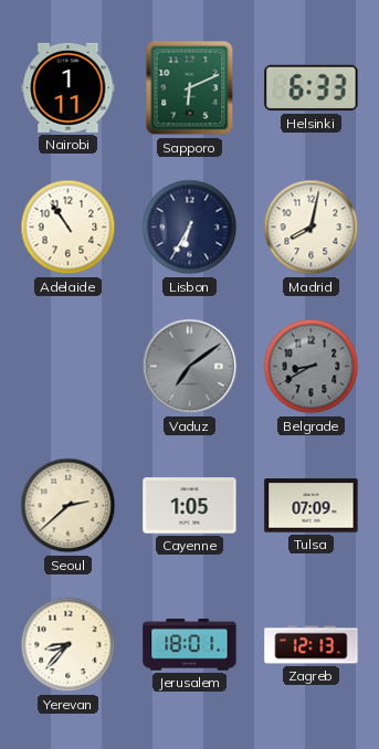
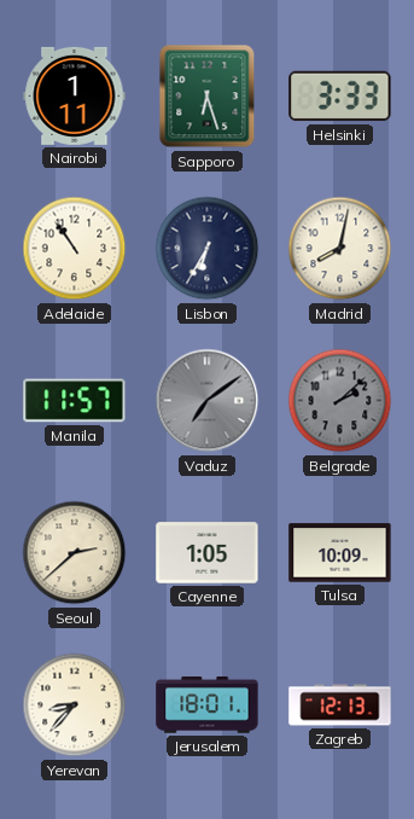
Sapporo: 6:11 -> 6:27 (208, 97)
Helsinki: 6:33 -> 3:33 (340, 97)
Manila: none -> 11:57 (75, 401)
Belgrade: 8:40 -> 2:08 (340, 401)
Tulsa: 07:09 -> 10:09 (340, 553)
